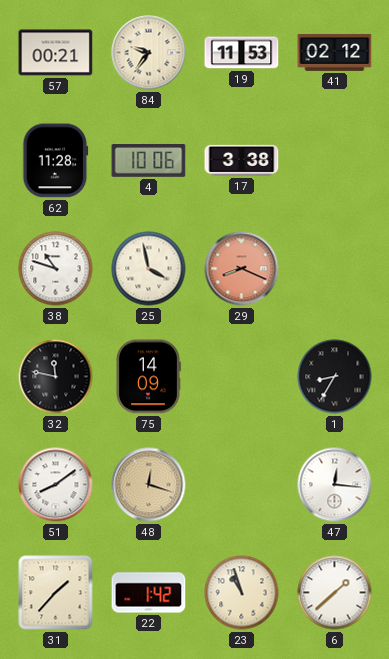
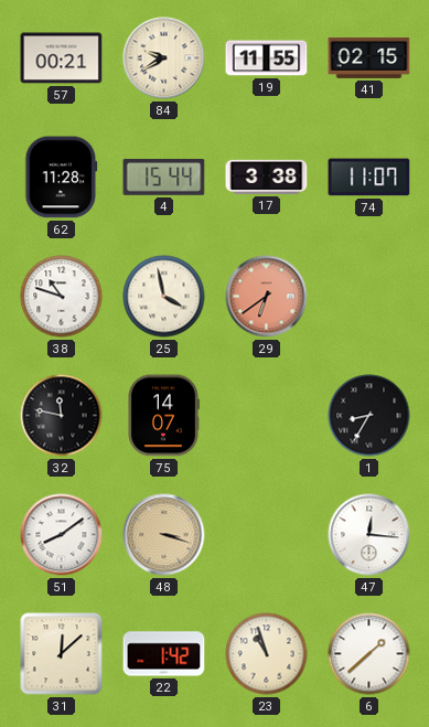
84: 9:36 -> 9:40 (164, 58)
19: 11:53 -> 11:55 (267, 58)
41: 02:12 -> 02:15 (369, 57)
4: 10:06 -> 15:44 (164, 178)
74: none -> 11:07 (369, 178)
29: 8:19 -> 6:39 (267, 297)
75: 14:09 -> 14:07 (164, 416)
48: 12:18 -> 3:18 (164, 535)
31: 1:37 -> 12:08 (62, 654)
